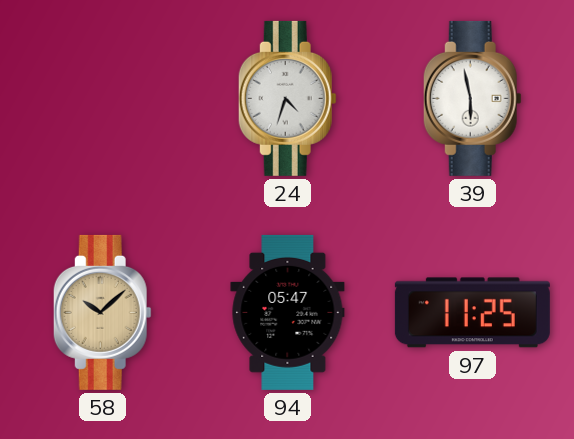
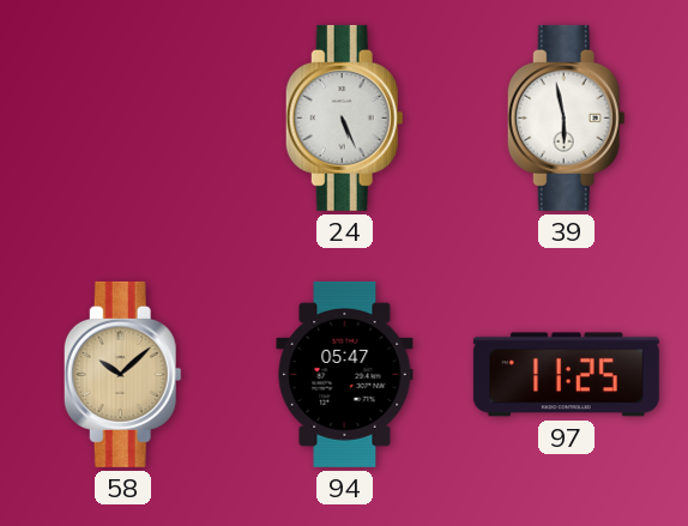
24: 4:33 -> 5:26 (344, 117)
